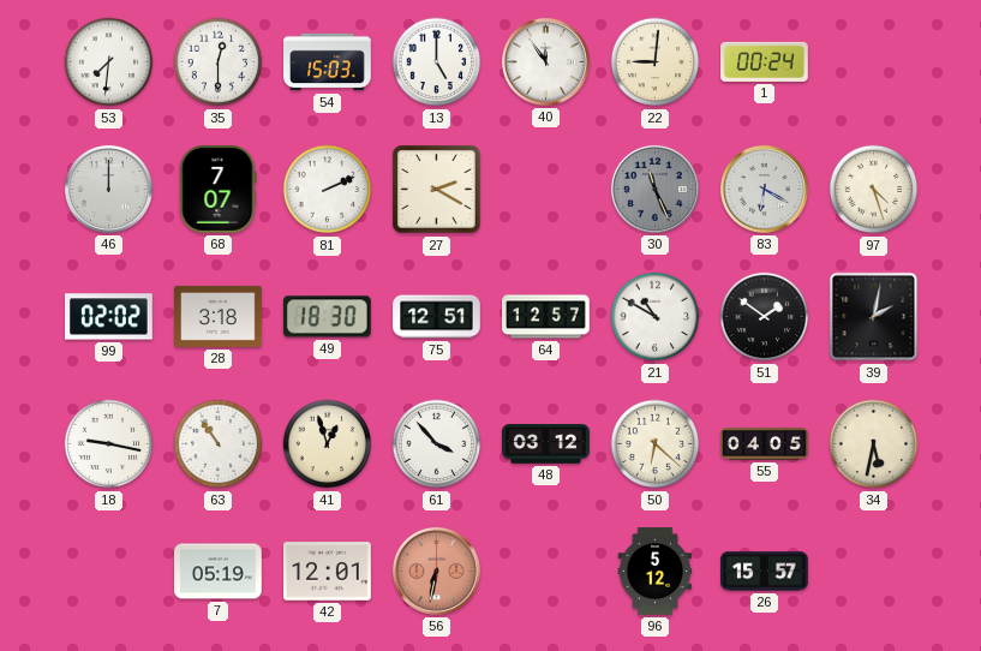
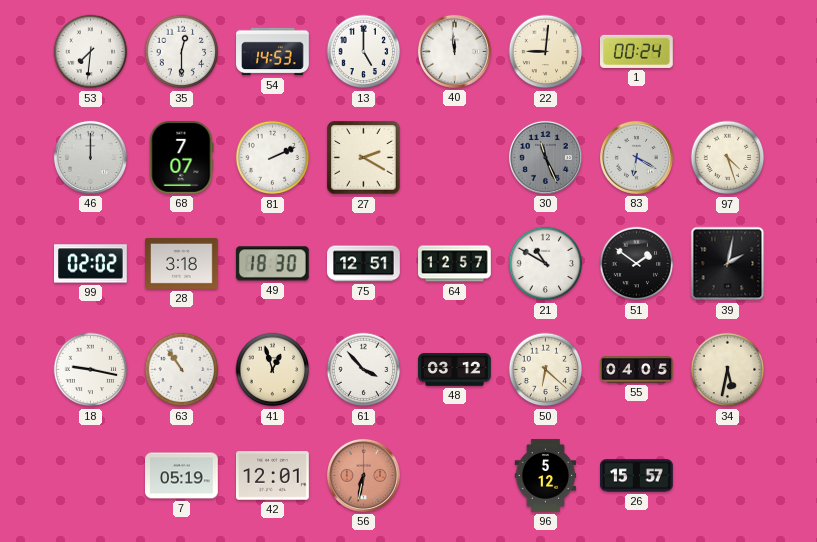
54: 15:03 -> 14:53 (273, 52)
40: 11:54 -> 11:59 (454, 51)
